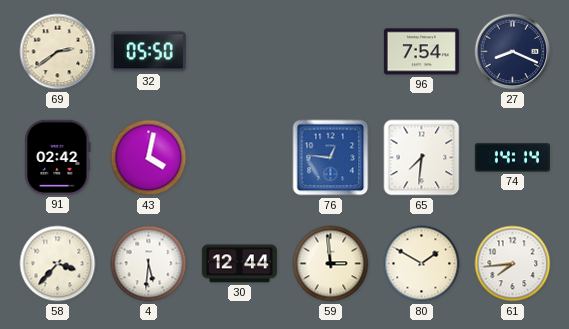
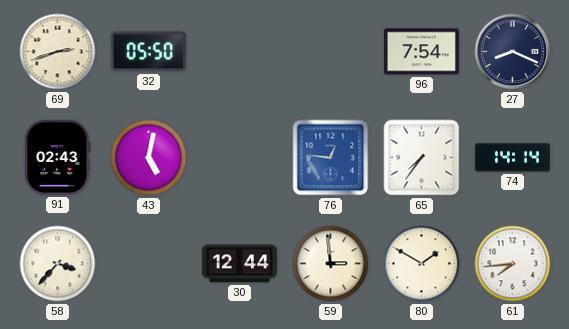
69: 2:39 -> 2:42 (58, 52)
91: 02:42 -> 02:43 (58, 157)
43: 4:02 -> 5:02 (149, 158)
65: 7:31 -> 7:36 (422, 158)
4: 5:31 -> none (149, 264)
